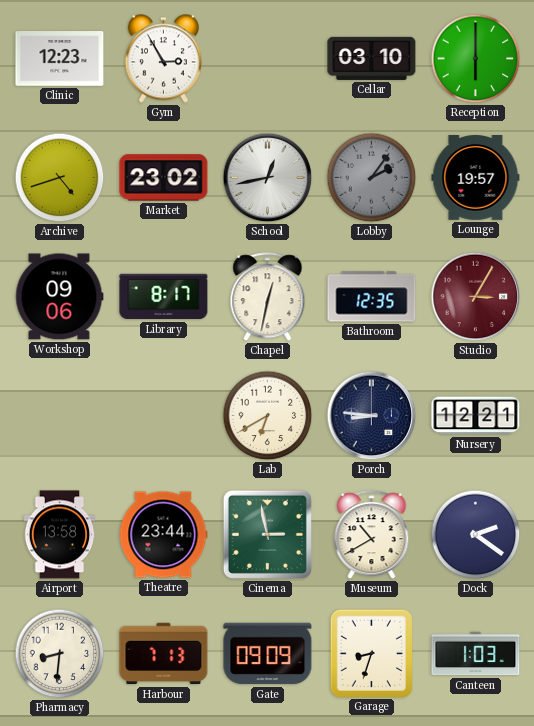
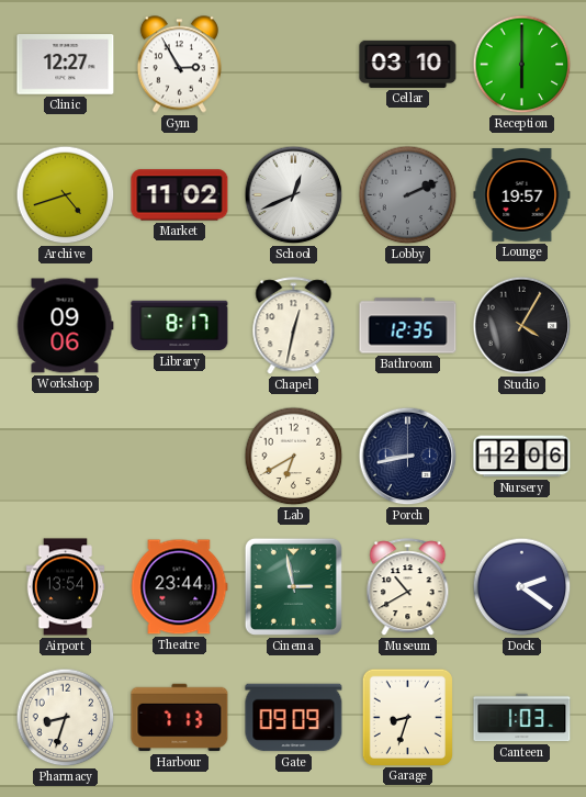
Clinic: 12:23 -> 12:27 (66, 65)
Market: 23:02 -> 11:02 (180, 195)
School: 12:43 -> 12:41 (294, 195)
Lobby: 2:06 -> 2:11 (408, 195)
Studio: 3:05 -> 4:05 (522, 326)
Studio dial: burgundy -> black (522, 326)
Porch: 8:46 -> 8:43 (408, 457)
Nursery: 12:21 -> 12:06 (522, 457)
Airport: 13:58 -> 13:54 (66, 587)
Pharmacy: 8:31 -> 8:33 (66, 718)
